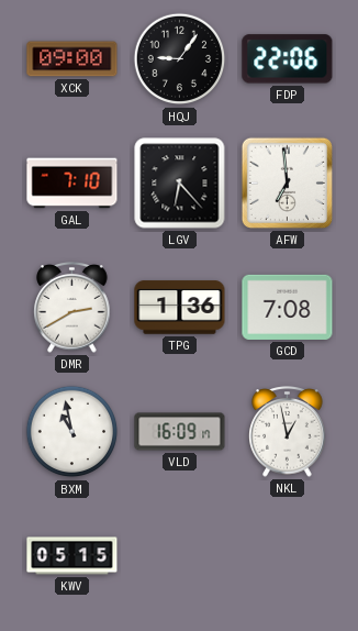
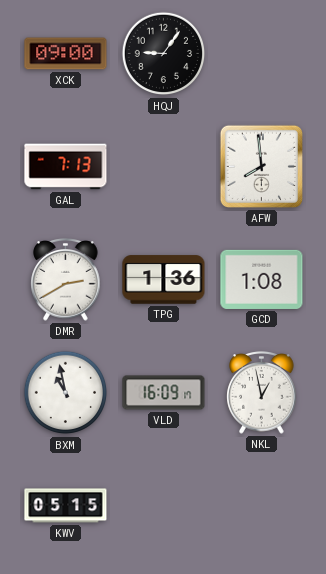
FDP: 22:06 -> none (288, 59)
GAL: 7:10 -> 7:13 (66, 167)
LGV: 6:23 -> none (180, 184)
AFW: 6:59 -> 7:59 (261, 166)
GCD: 7:08 -> 1:08 (262, 279)
